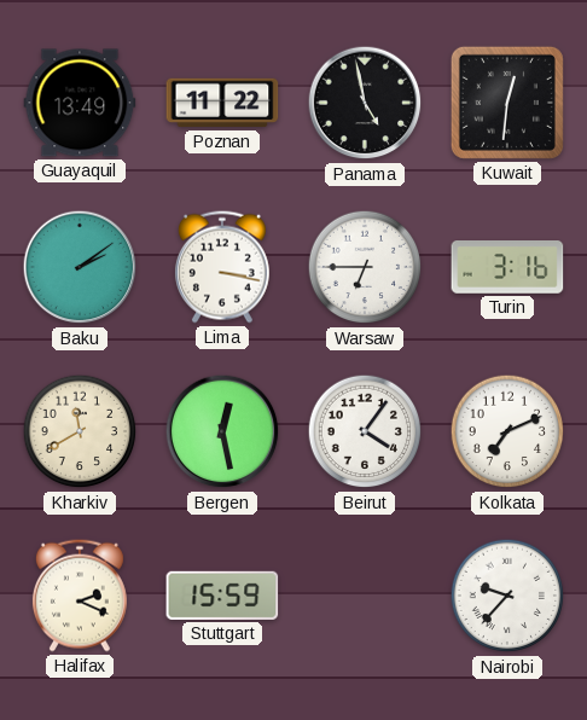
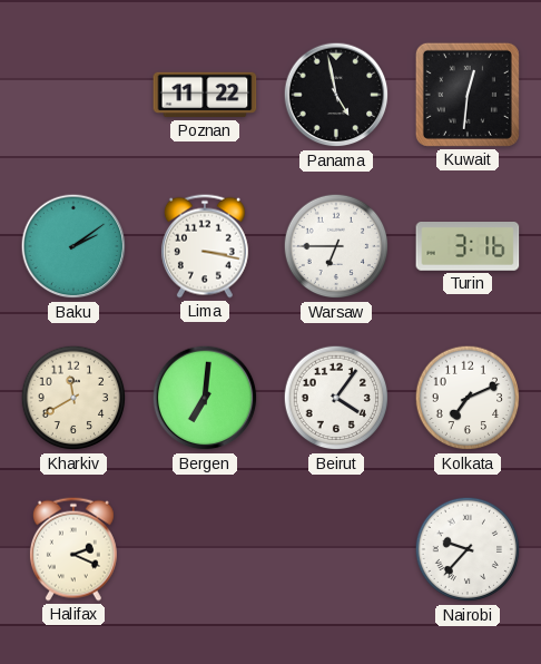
Guayaquil: 13:49 -> none (80, 103)
Bergen: 12:28 -> 7:01 (205, 398)
Stuttgart: 15:59 -> none (222, 596)
